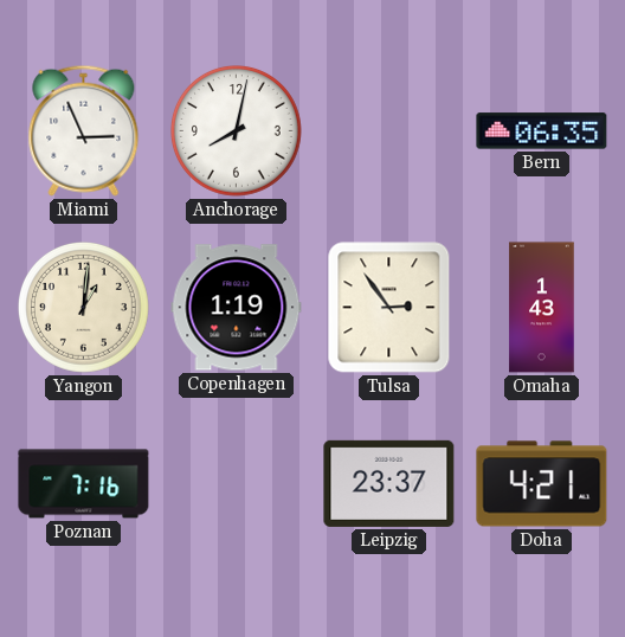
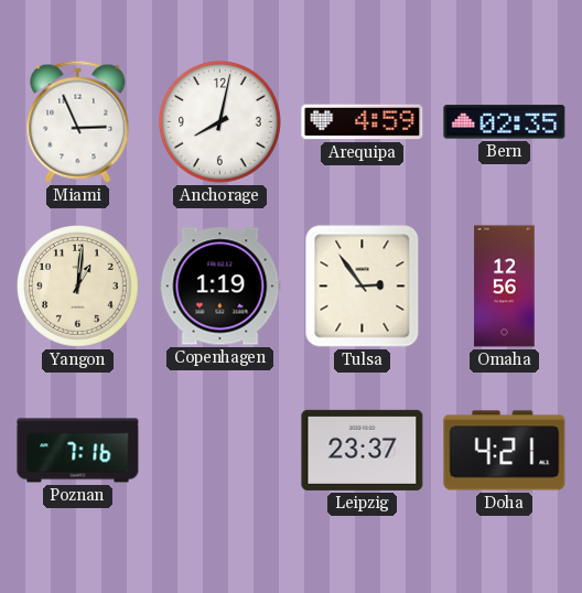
Arequipa: none -> 4:59 (363, 122)
Bern: 06:35 -> 02:35 (505, 122)
Omaha: 1:43 -> 12:56 (505, 287)
